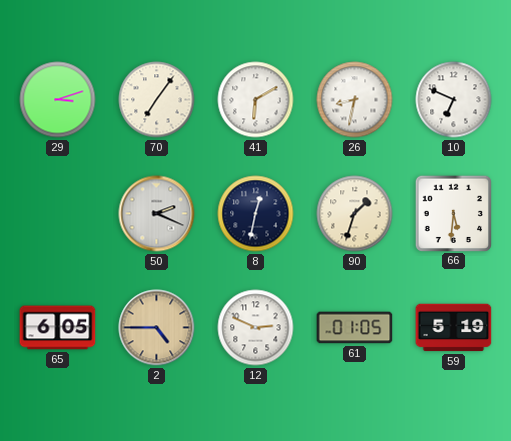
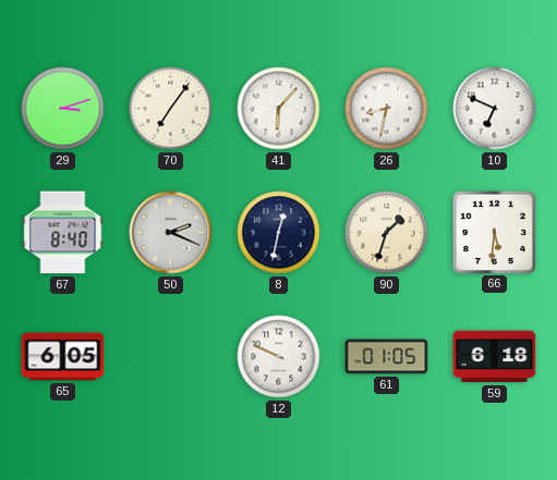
41: 6:10 -> 6:07 (279, 109)
67: none -> 8:40 (63, 233)
2: 4:45 -> none (157, 328)
12: 2:49 -> 9:49 (279, 357)
59: 5:19 -> 6:18 (495, 357)
